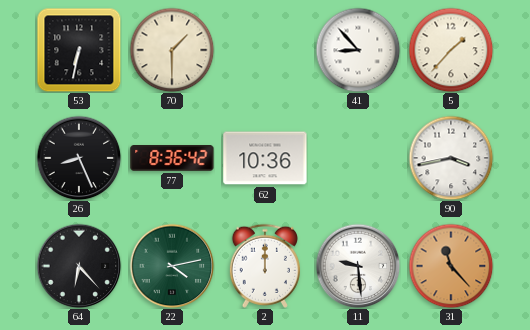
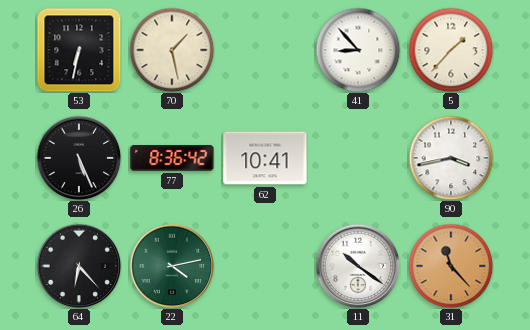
70: 1:30 -> 1:28 (172, 50)
26: 8:26 -> 5:26 (79, 158)
62: 10:36 -> 10:41 (265, 158)
2: 12:00 -> none (265, 266)
11: 9:29 -> 10:21 (358, 266)
